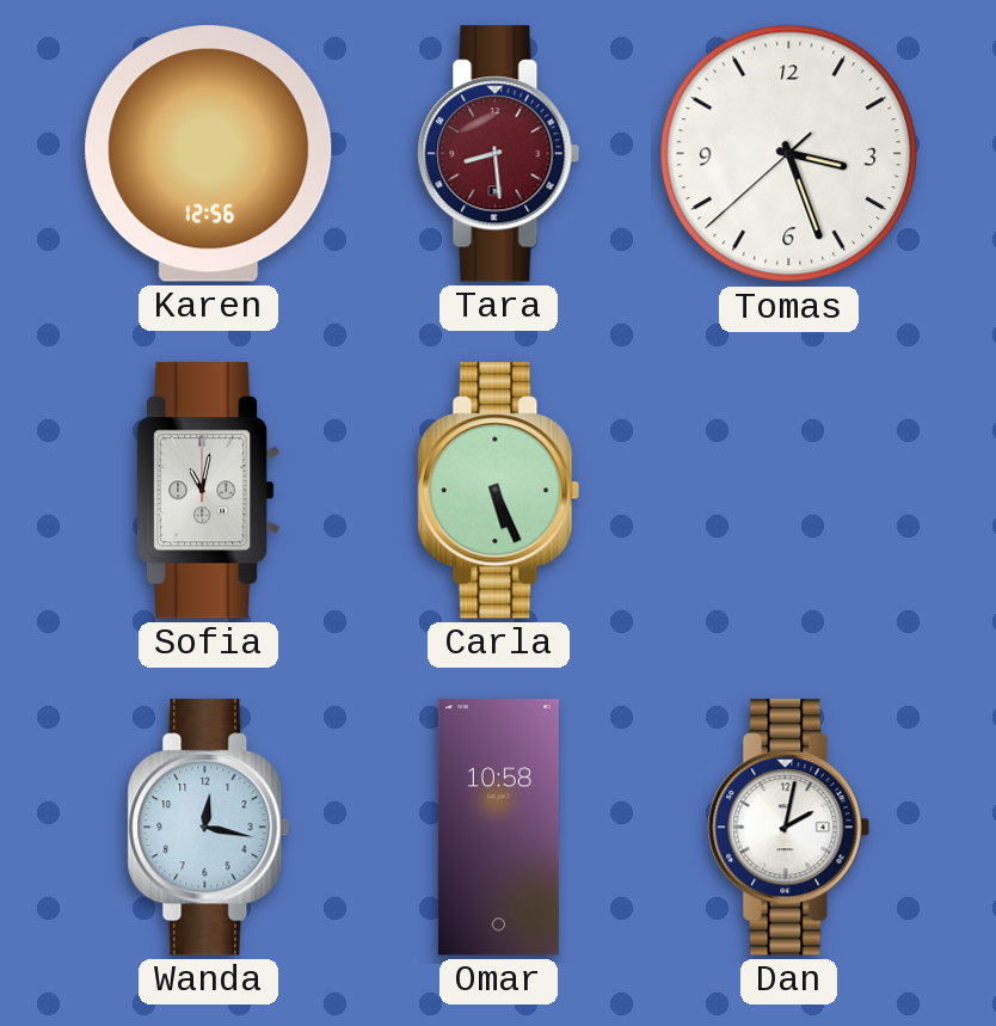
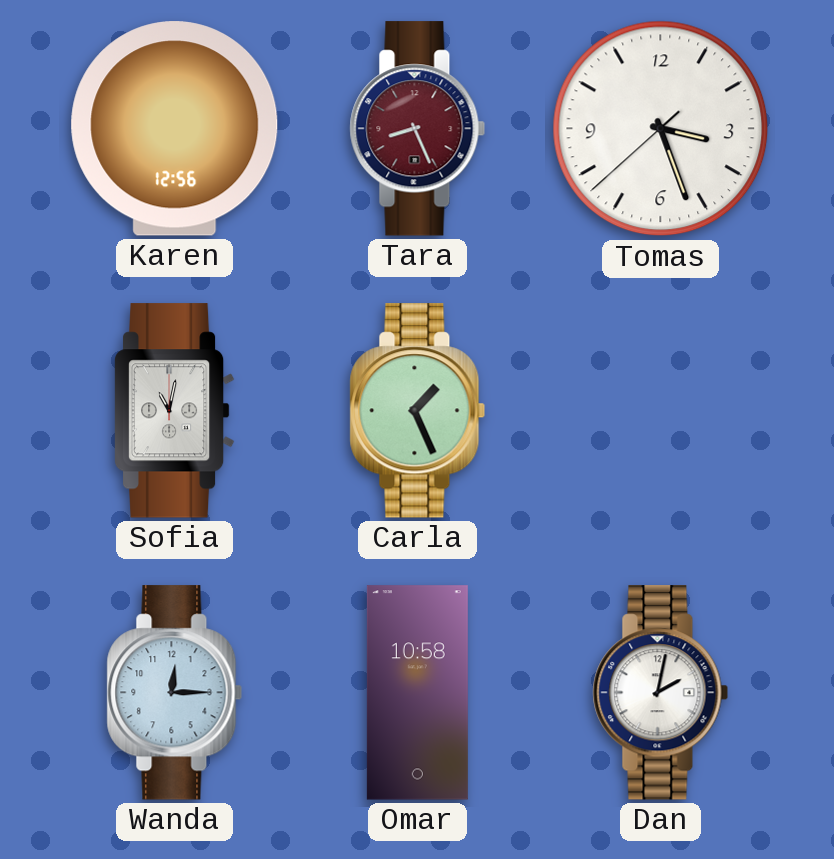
Tara: 8:29 -> 8:26 (418, 129)
Carla: 5:26 -> 1:26 (418, 411)
Wanda: 12:17 -> 12:15 (175, 693)
